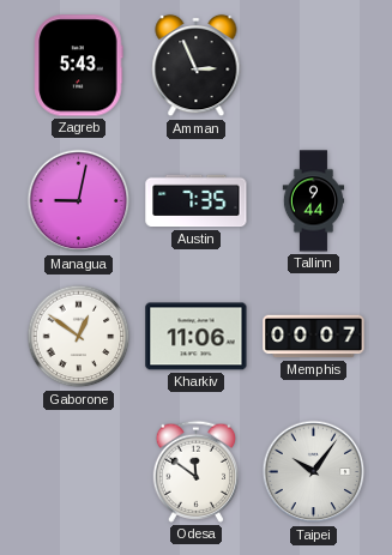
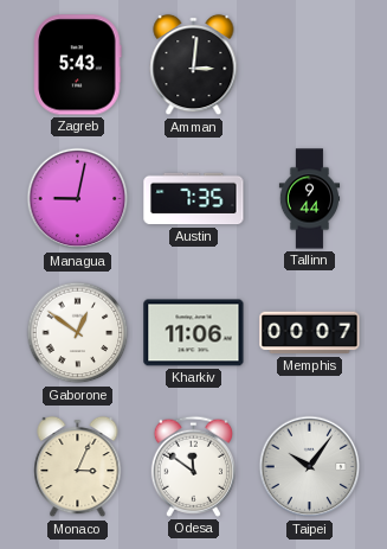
Amman: 2:56 -> 3:01 (194, 65)
Monaco: none -> 3:04 (78, 467)
